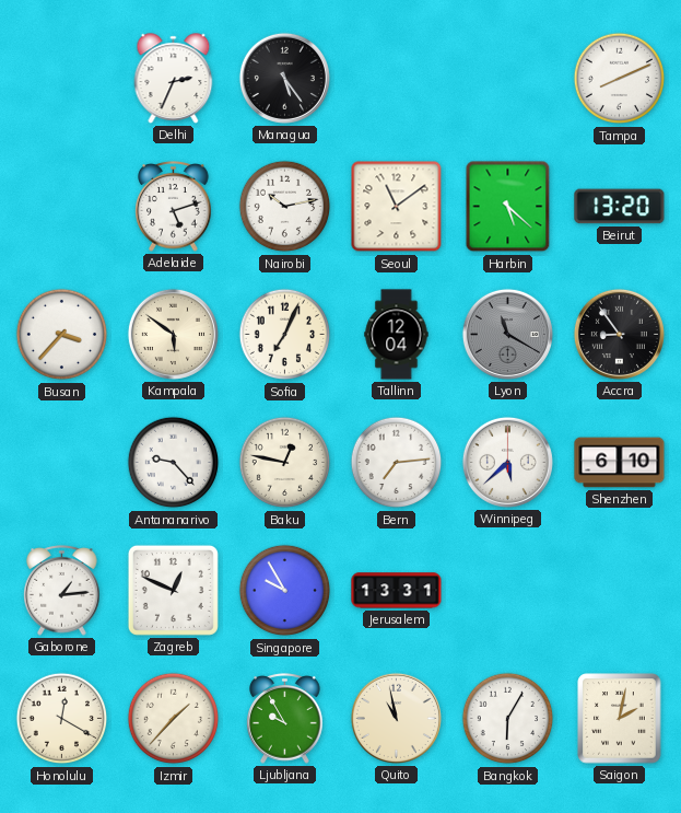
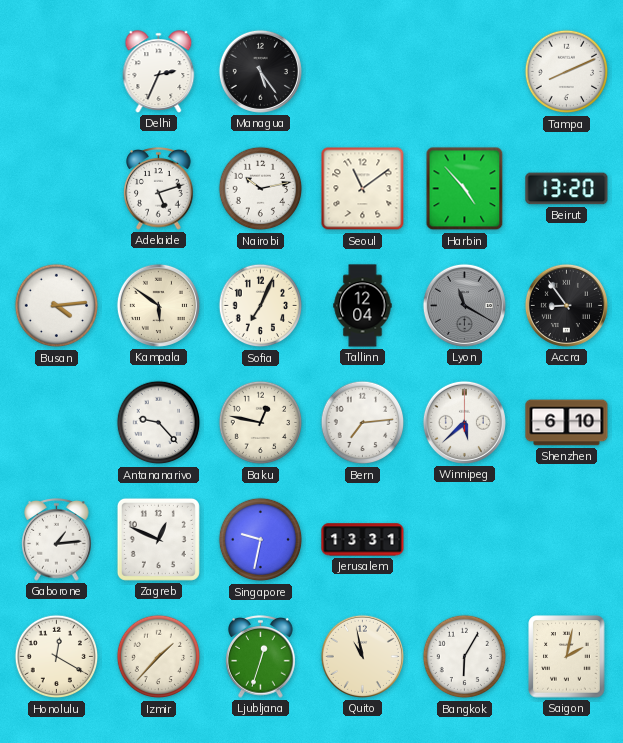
Harbin: 5:22 -> 4:53 (465, 189)
Busan: 3:37 -> 4:14 (57, 306)
Singapore: 9:55 -> 9:32 (261, 540)
Ljubljana: 9:55 -> 12:33 (261, 657)
